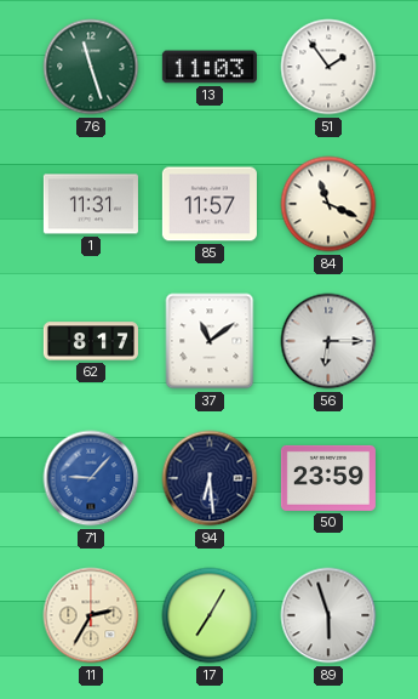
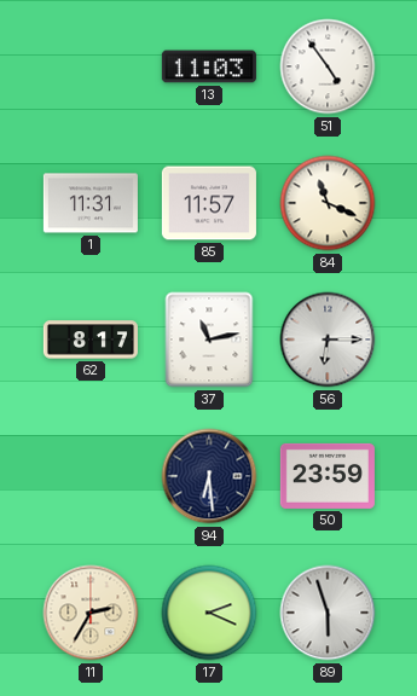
76: 11:27 -> none (91, 67)
51: 1:54 -> 4:54 (328, 66)
37: 11:09 -> 11:13 (209, 340)
71: 9:07 -> none (91, 478)
17: 7:05 -> 2:19 (209, 613)
